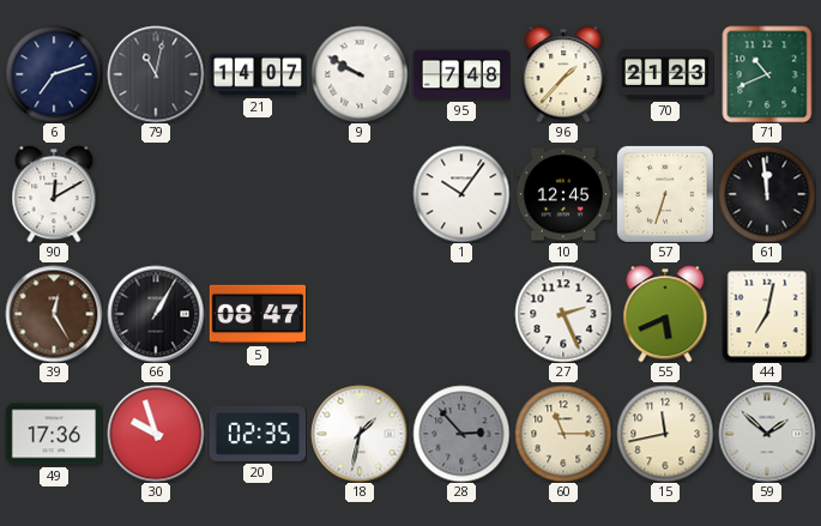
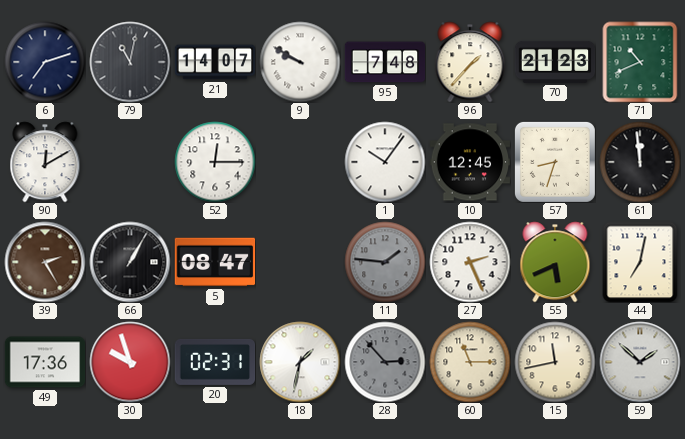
52: none -> 12:15 (215, 162)
57: 6:33 -> 8:33 (555, 162)
39: 12:25 -> 2:25 (45, 262)
11: none -> 1:46 (385, 262)
20: 02:35 -> 02:31 (215, 362)
